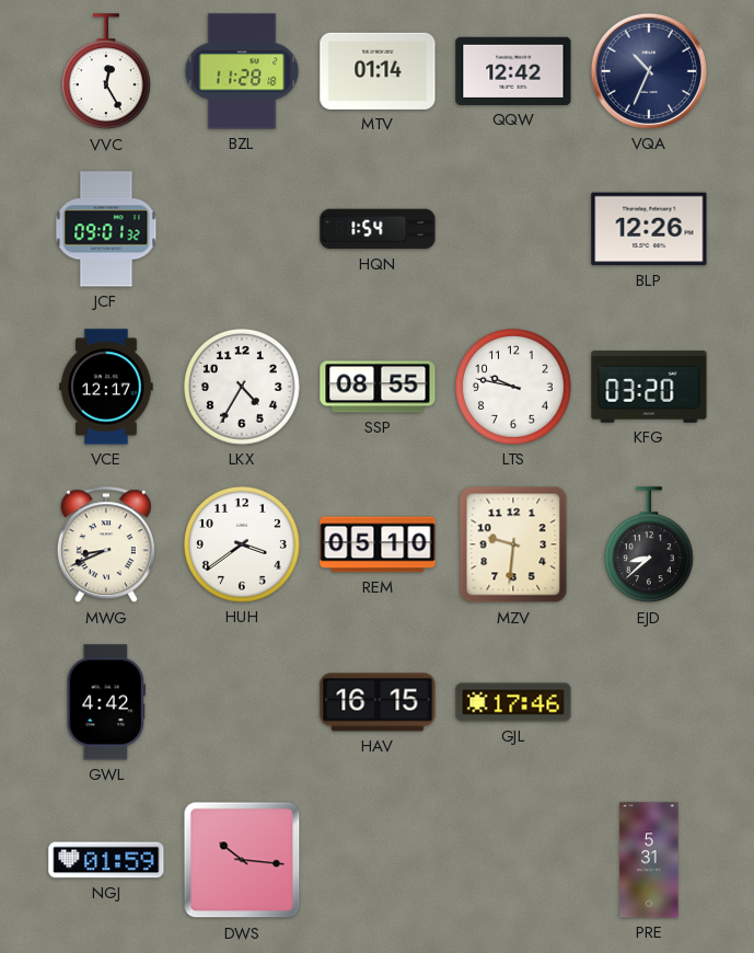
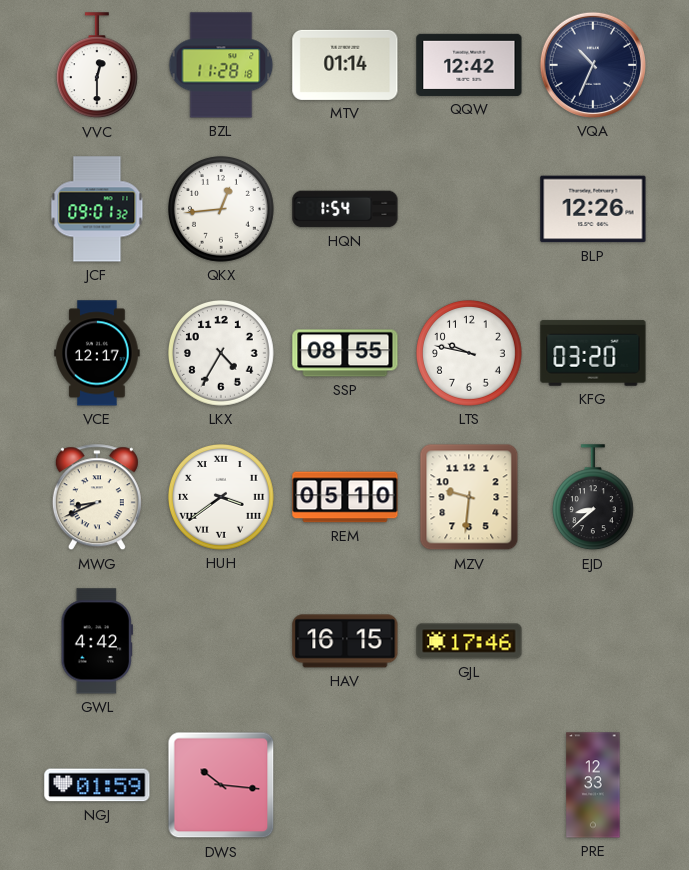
VVC: 12:25 -> 12:30 (97, 66)
QKX: none -> 12:44 (222, 210)
HUH numerals: Arabic -> Roman (222, 498)
PRE: 5:31 -> 12:33 (593, 785)
